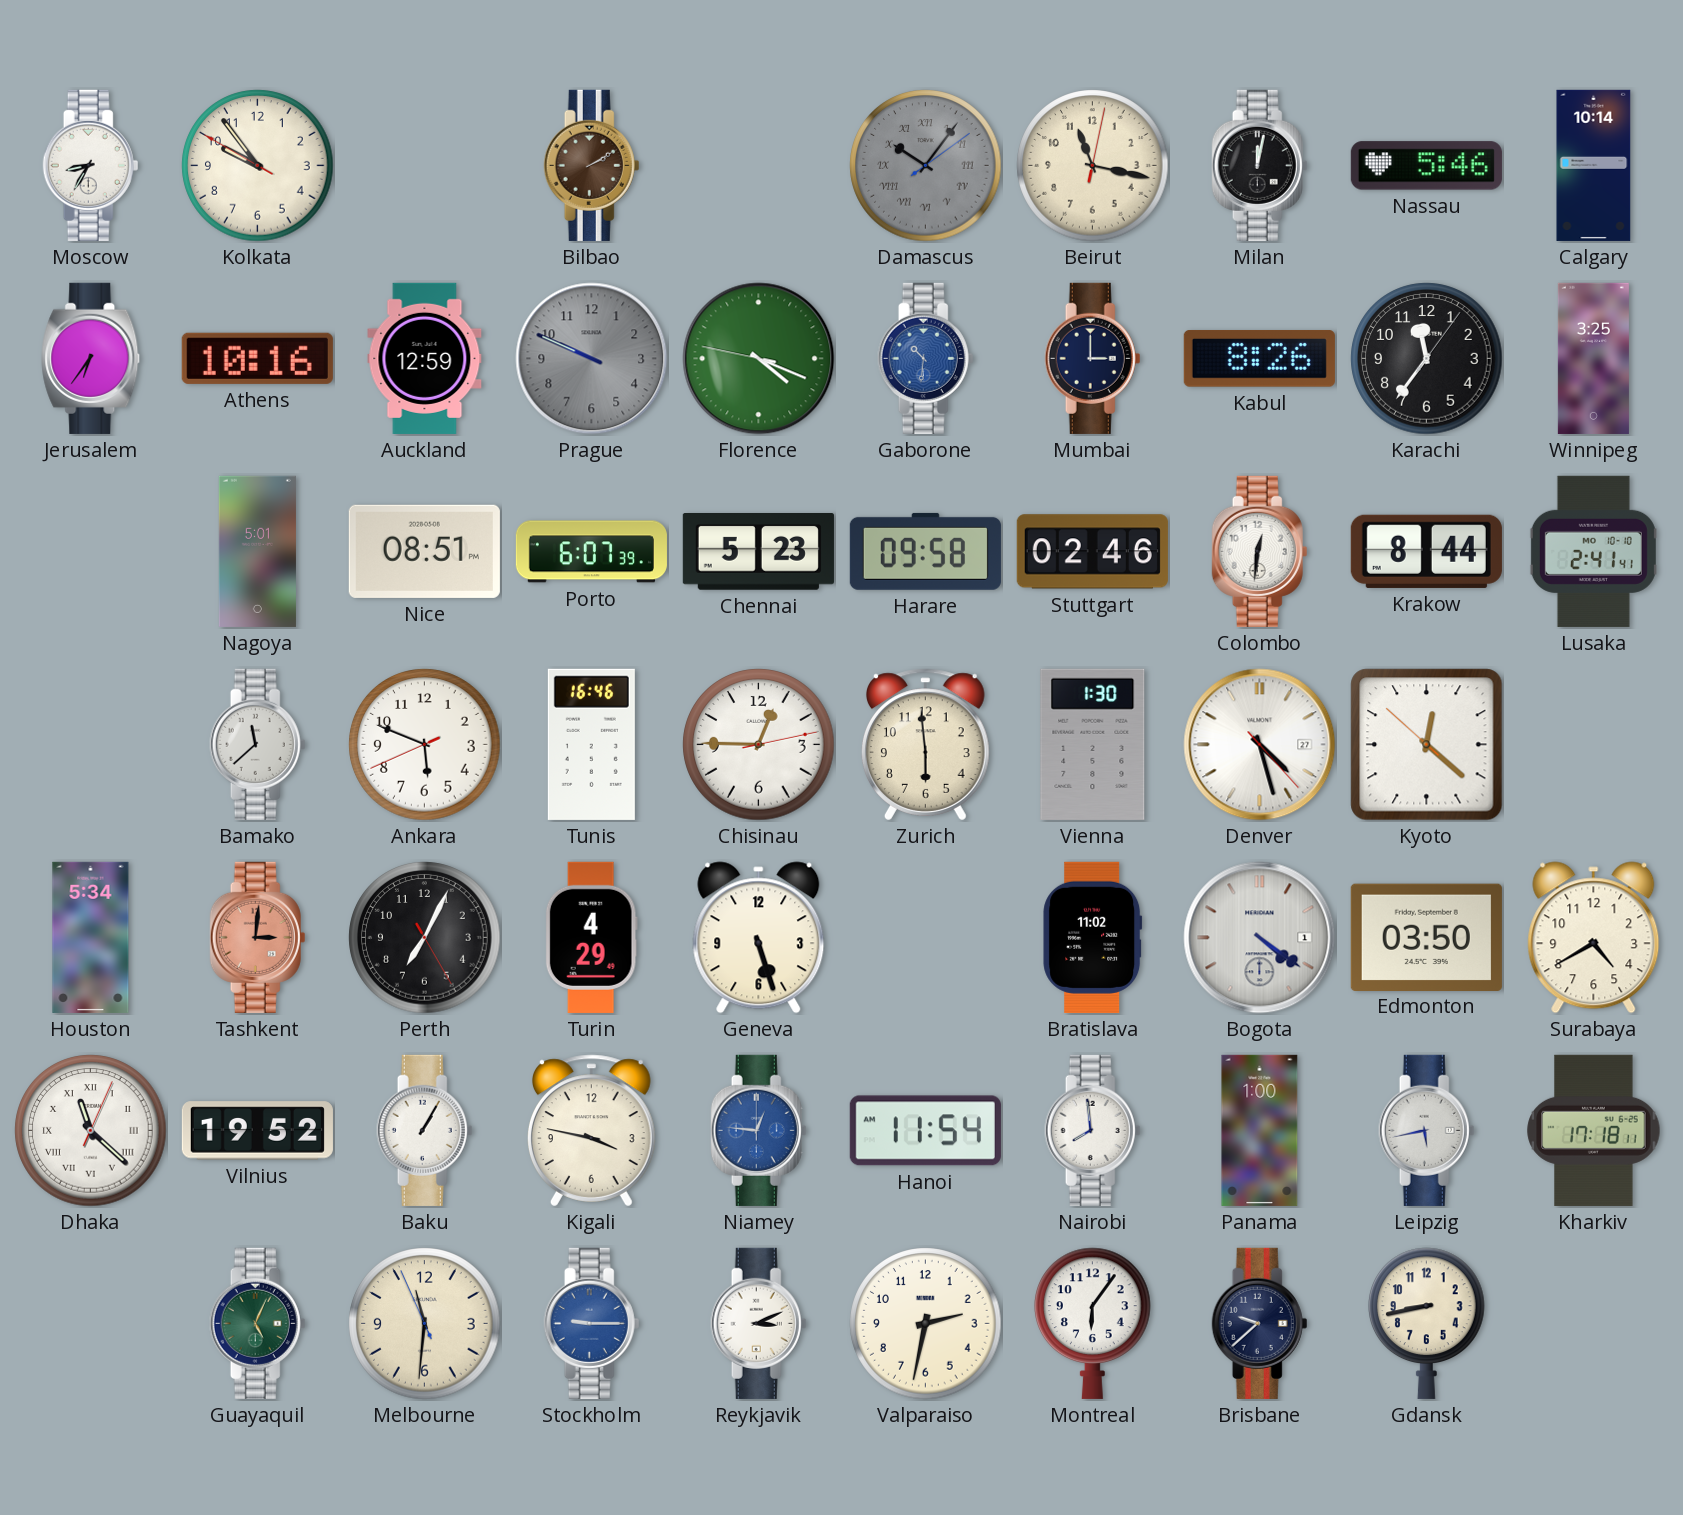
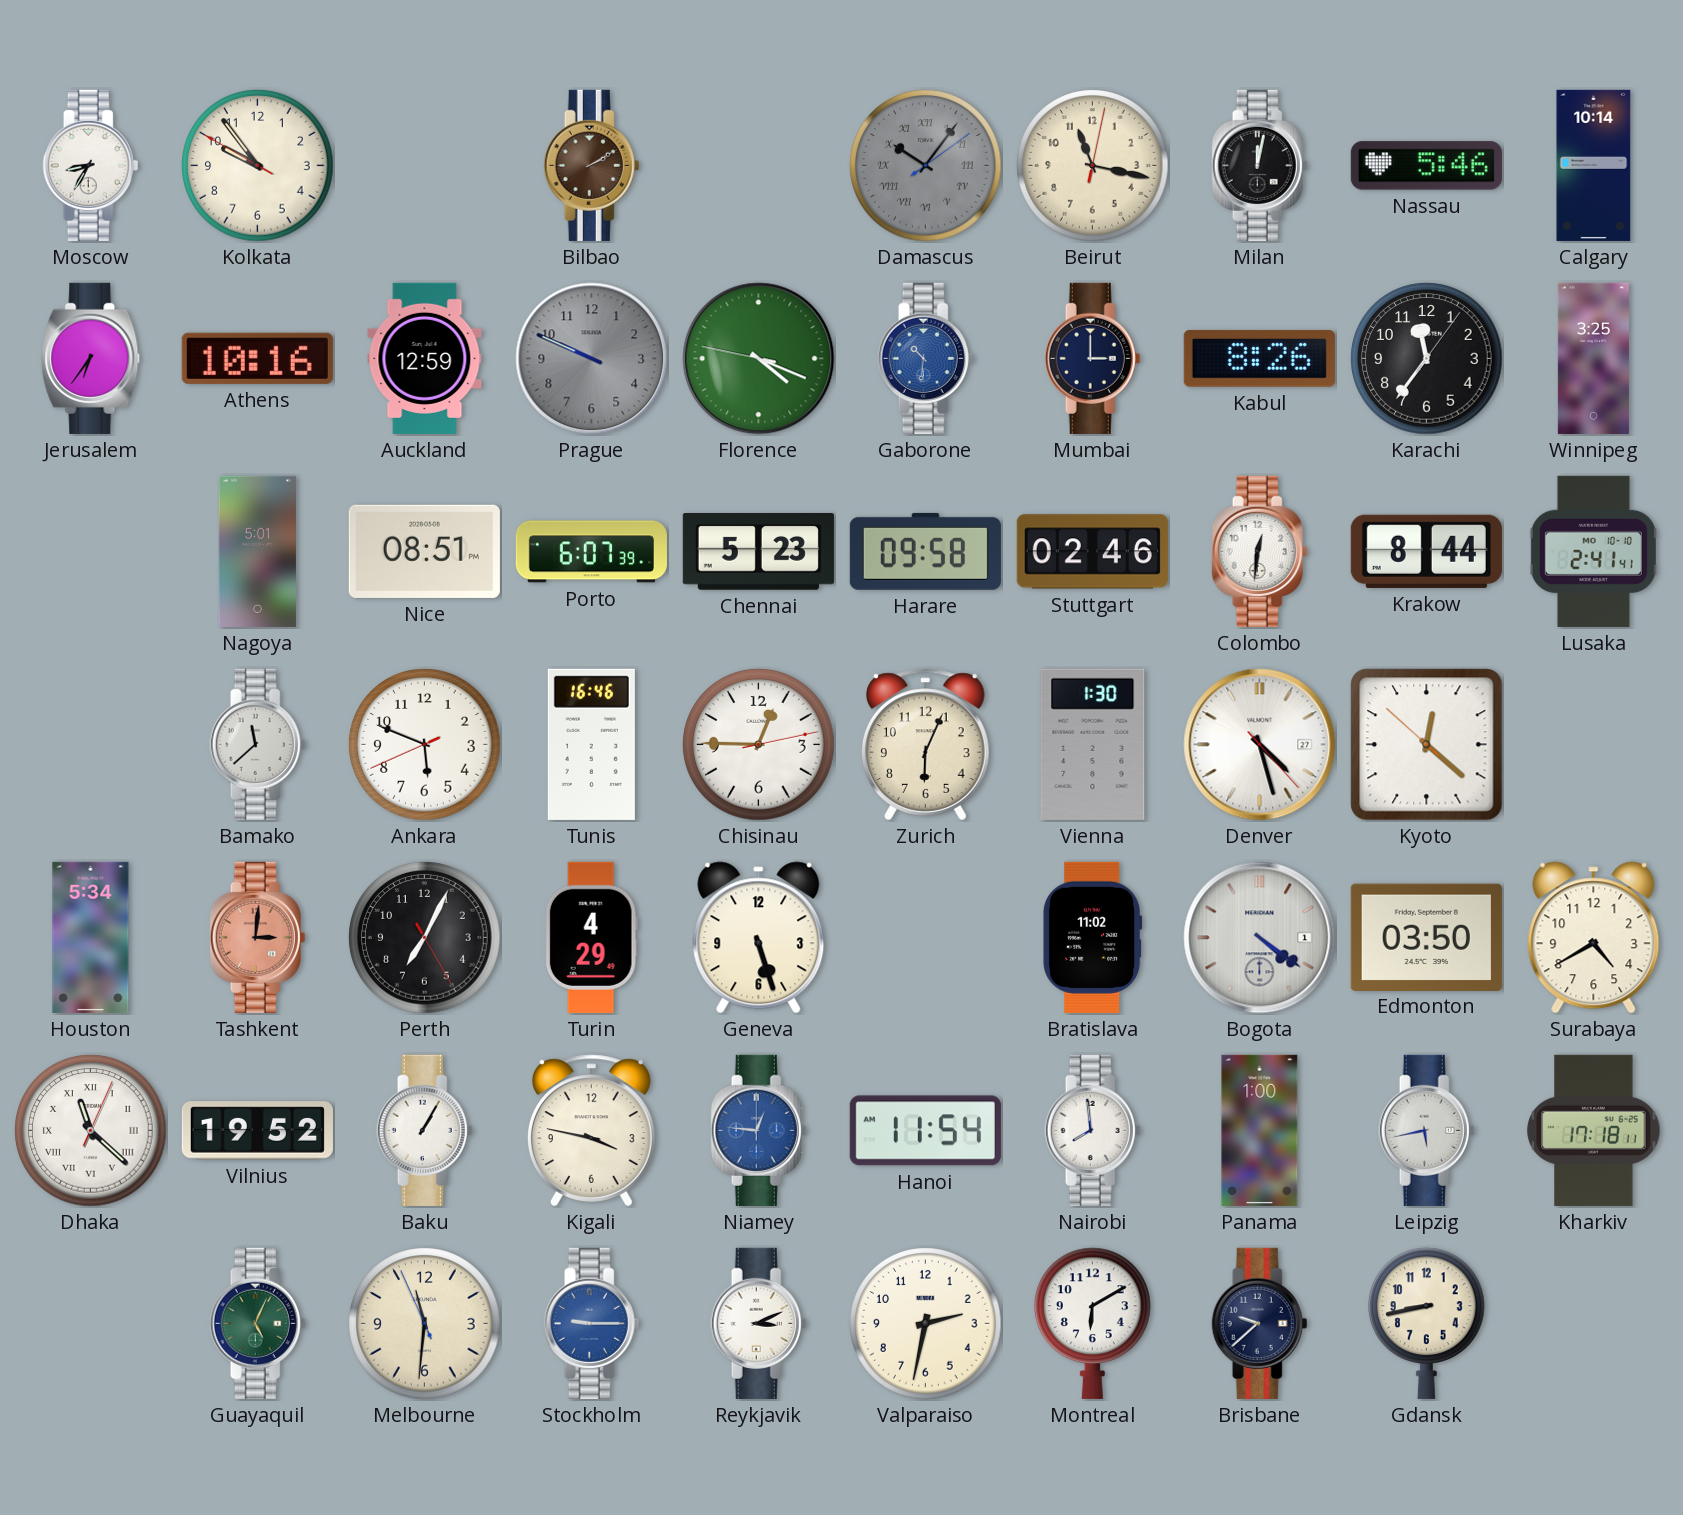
Zurich: 5:59 -> 6:04 (925, 745)
Montreal: 6:06 -> 6:10 (1093, 1323)
